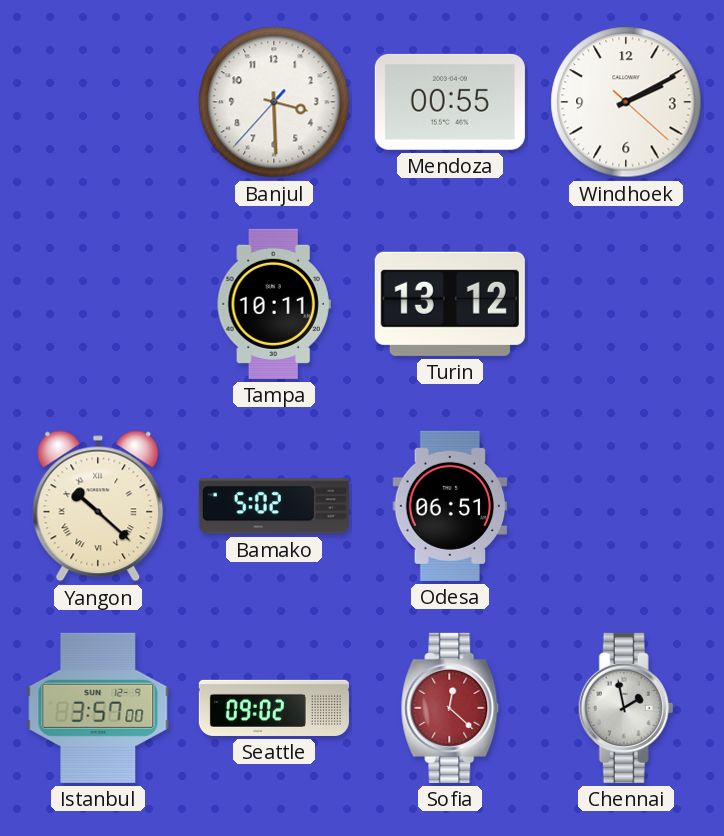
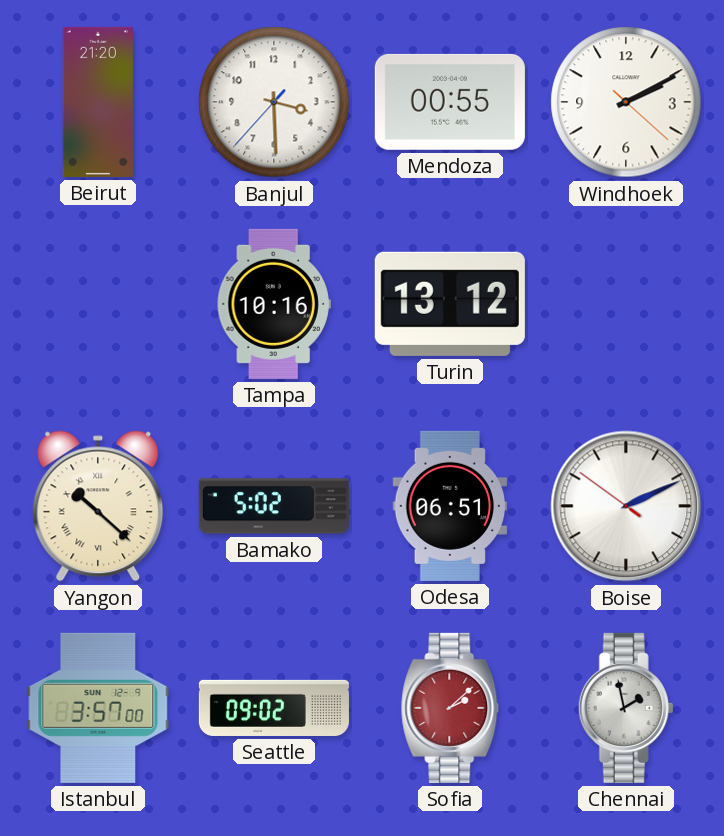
Beirut: none -> 21:20 (98, 102)
Tampa: 10:11 -> 10:16 (274, 304)
Boise: none -> 2:10 (626, 506)
Sofia: 12:22 -> 2:08 (450, 708)
